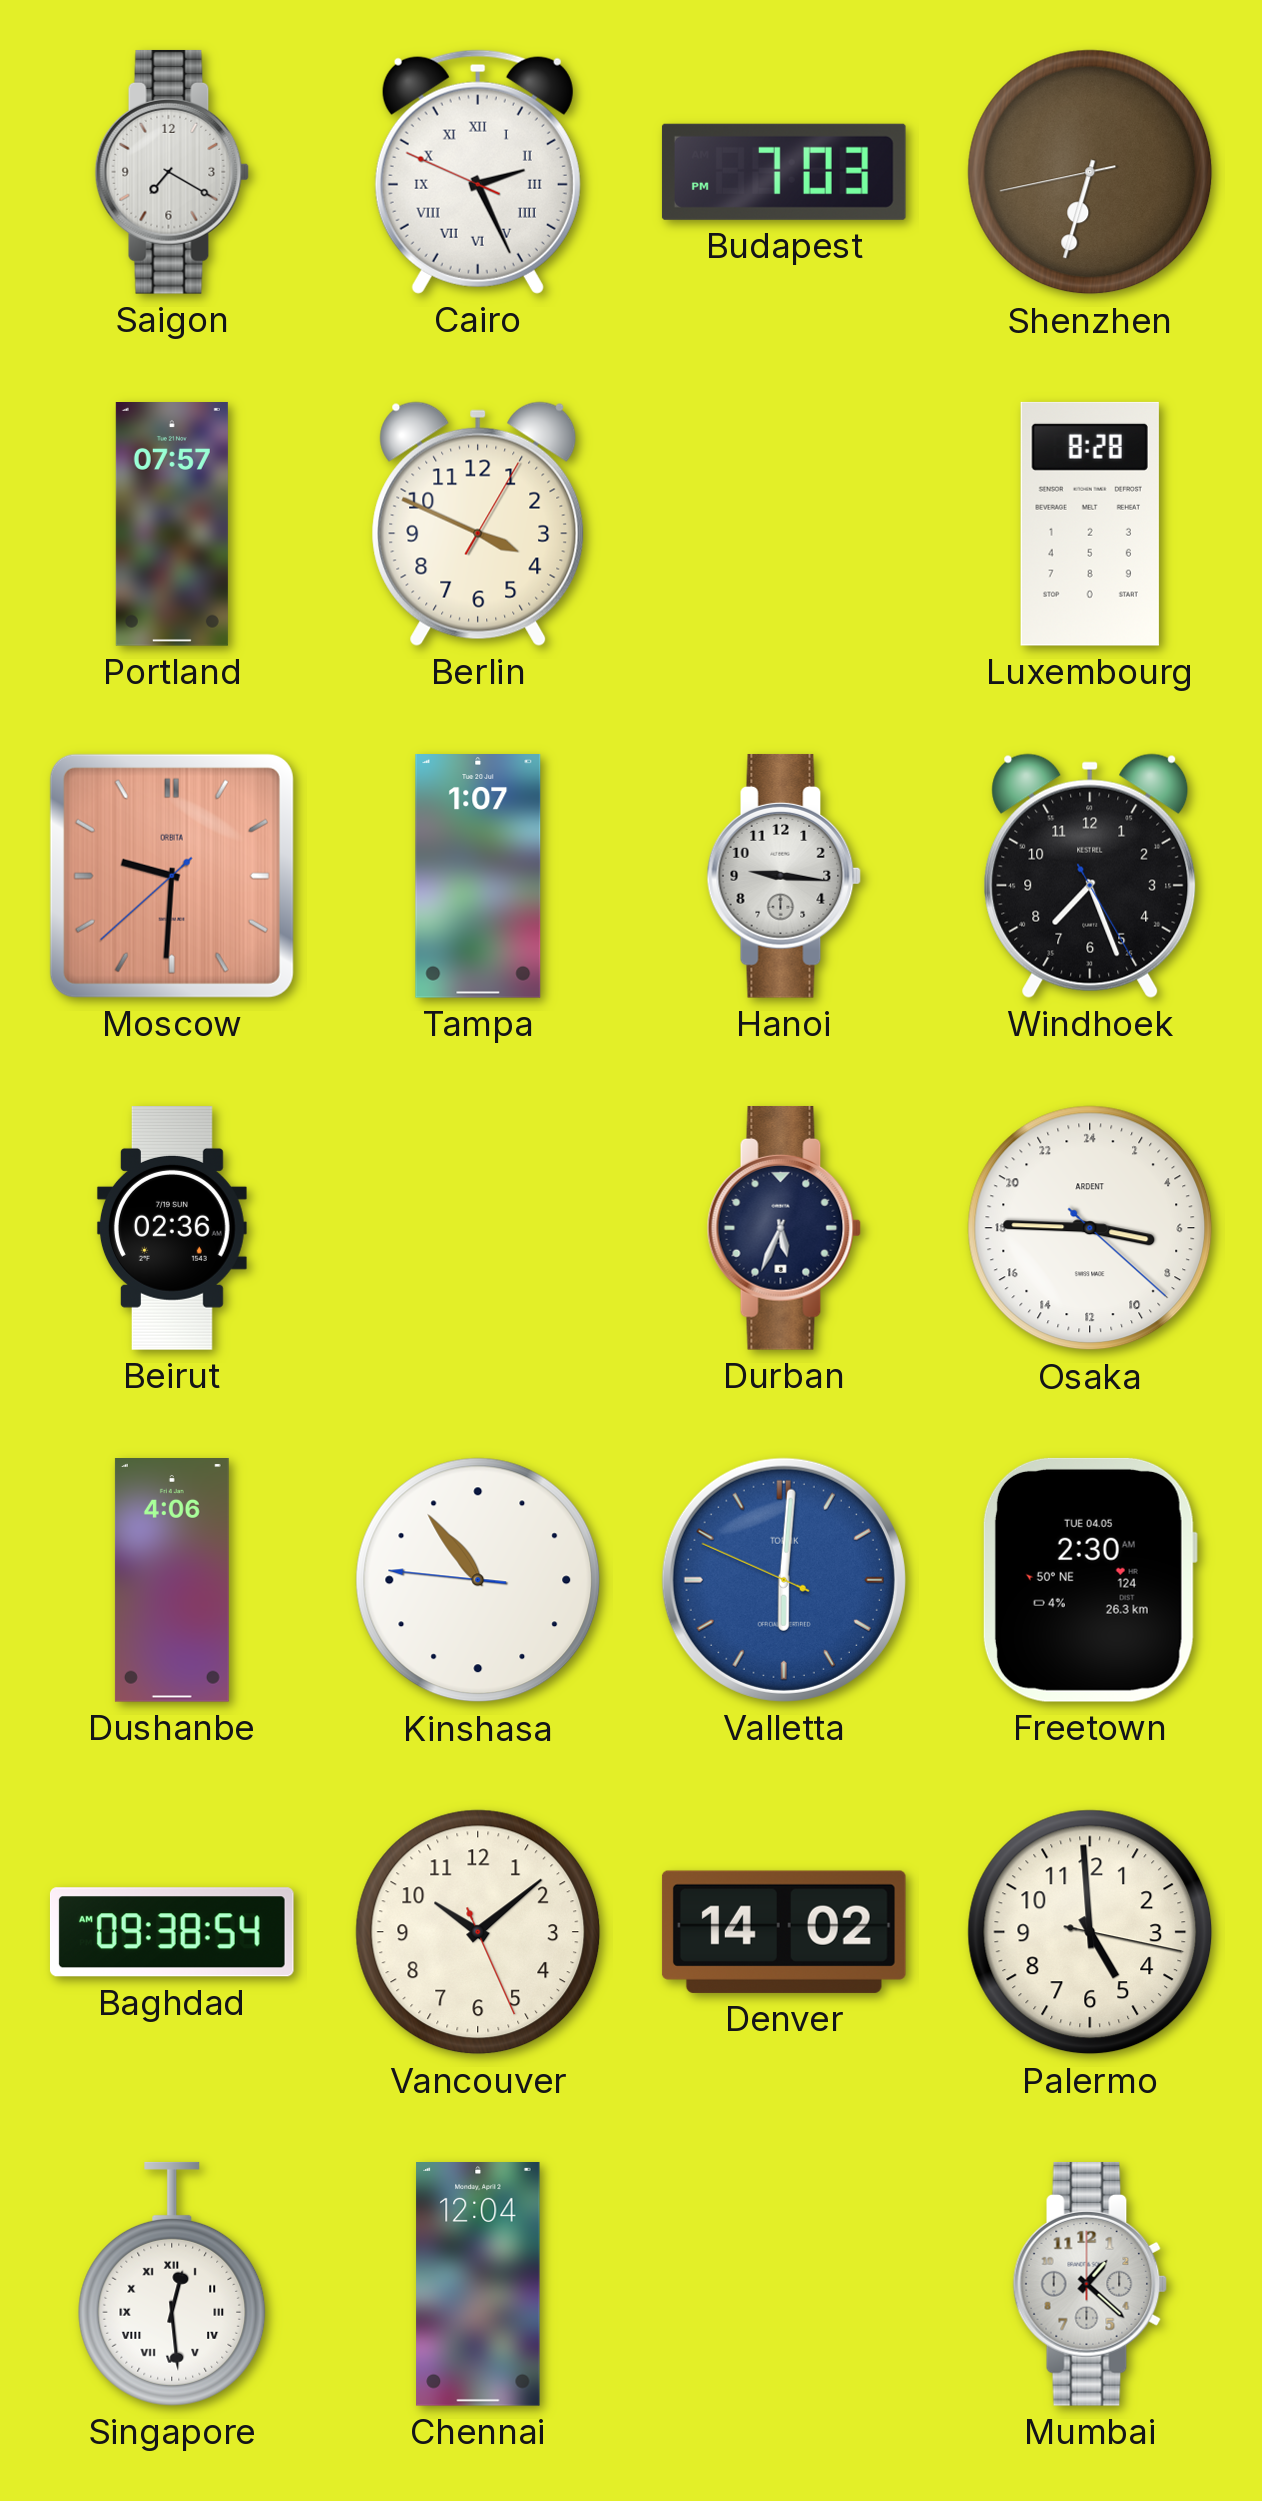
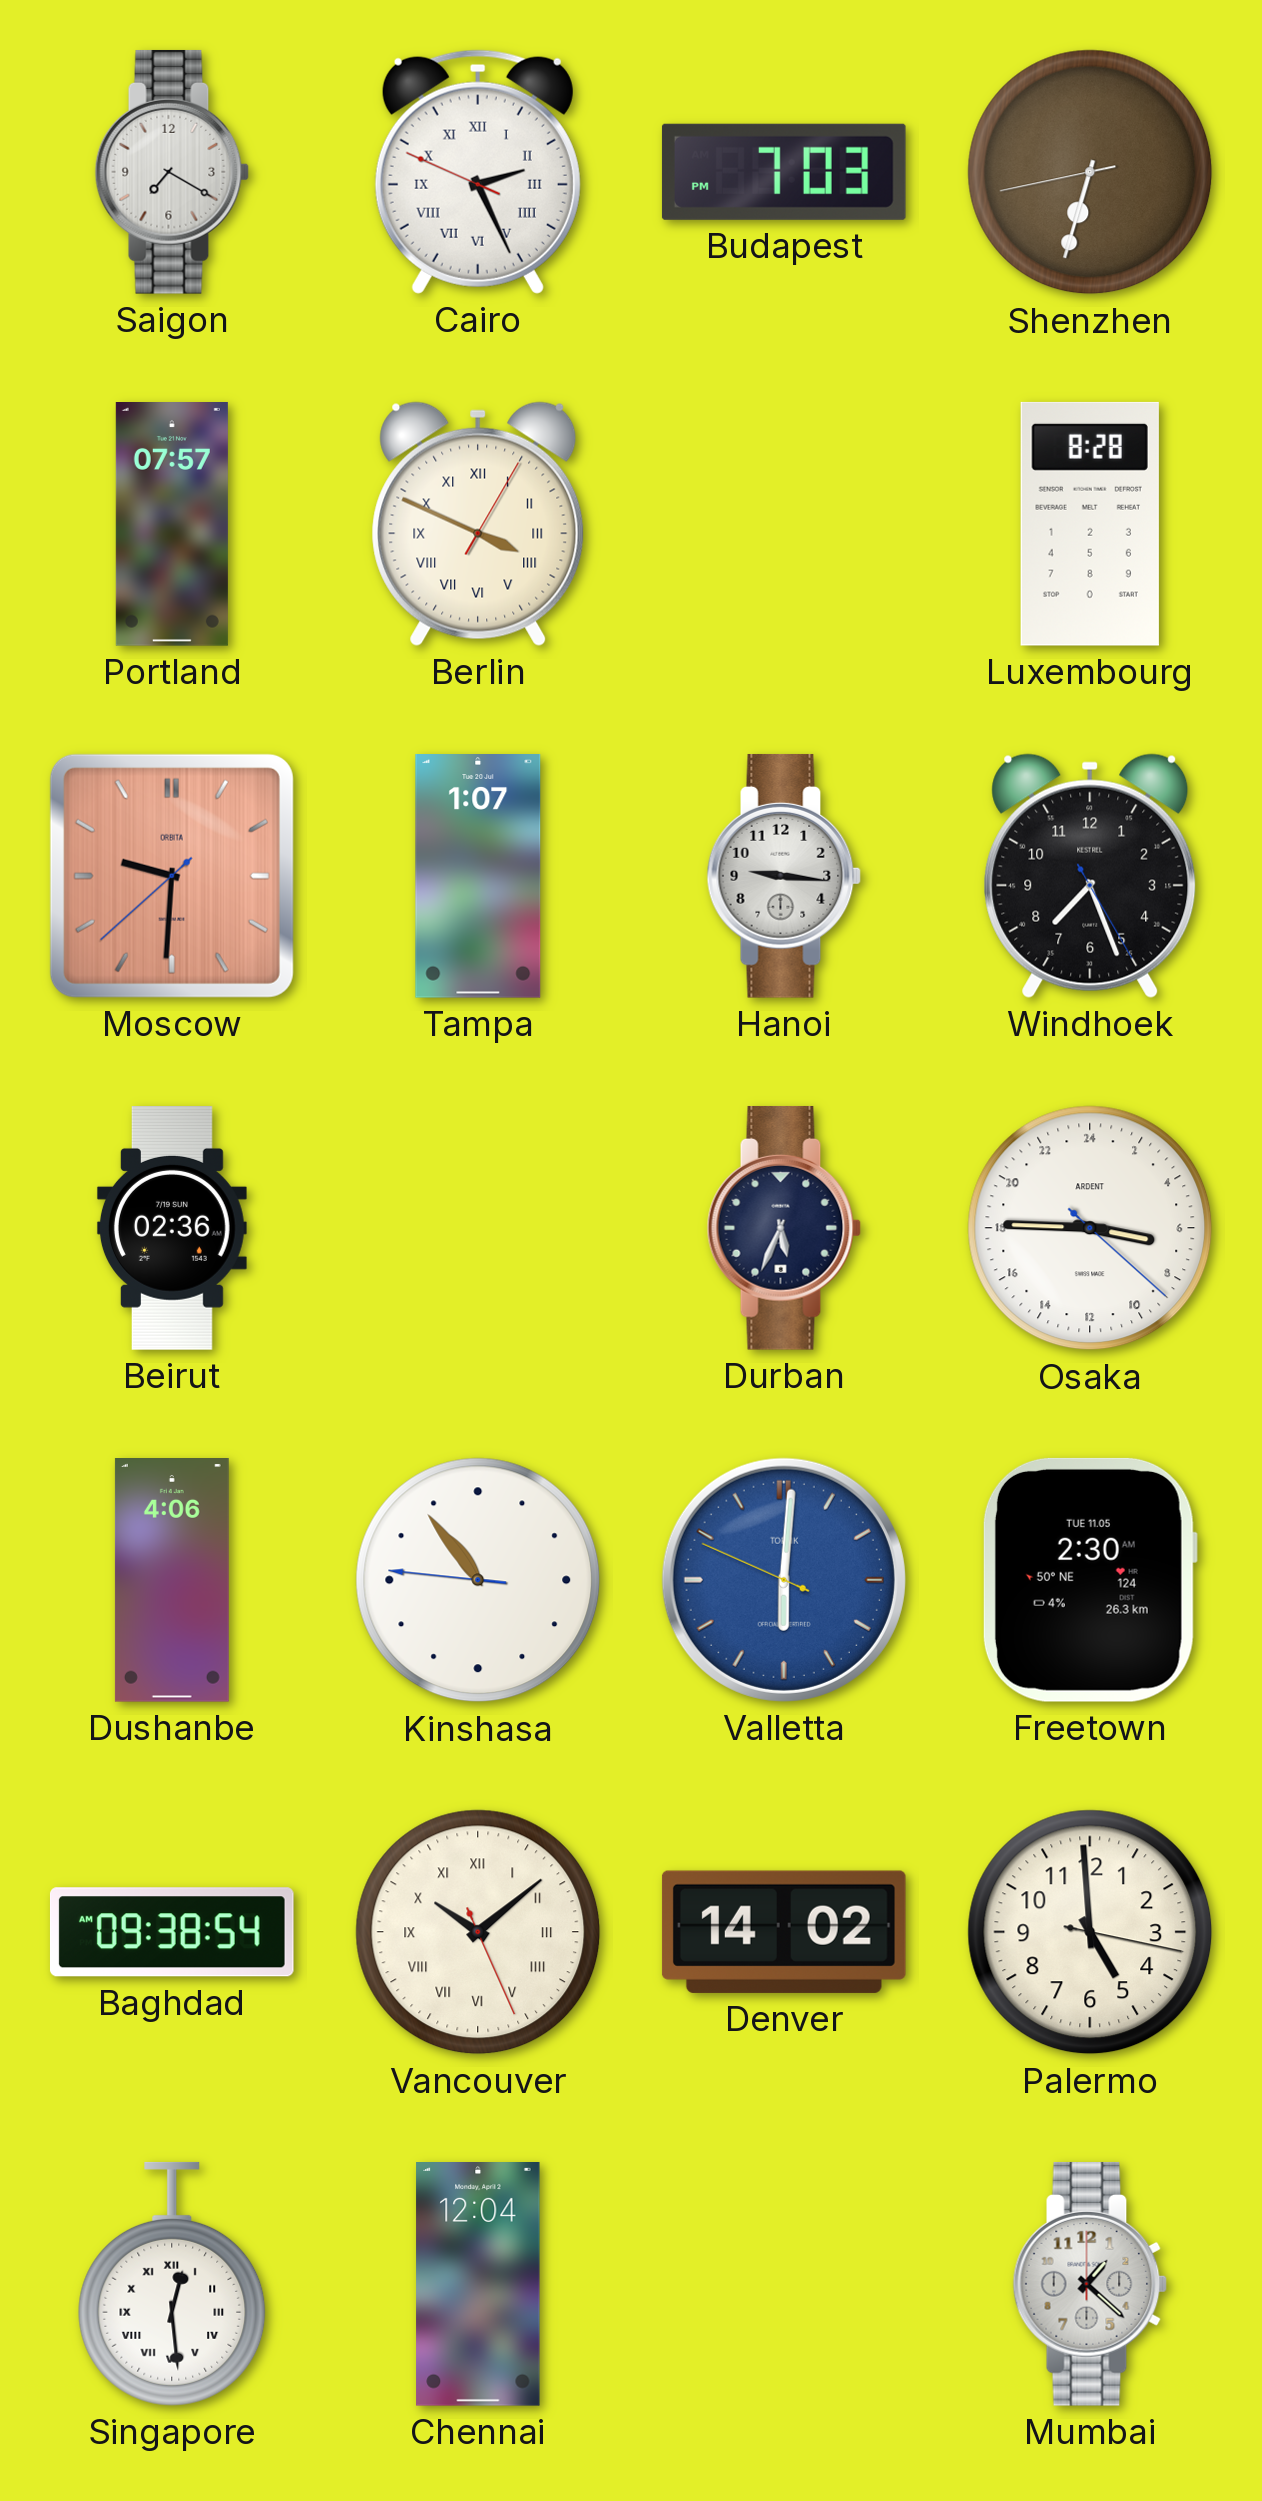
Berlin numerals: Arabic -> Roman (478, 524)
Freetown date: TUE 04.05 -> TUE 11.05 (1090, 1580)
Vancouver numerals: Arabic -> Roman (478, 1932)
